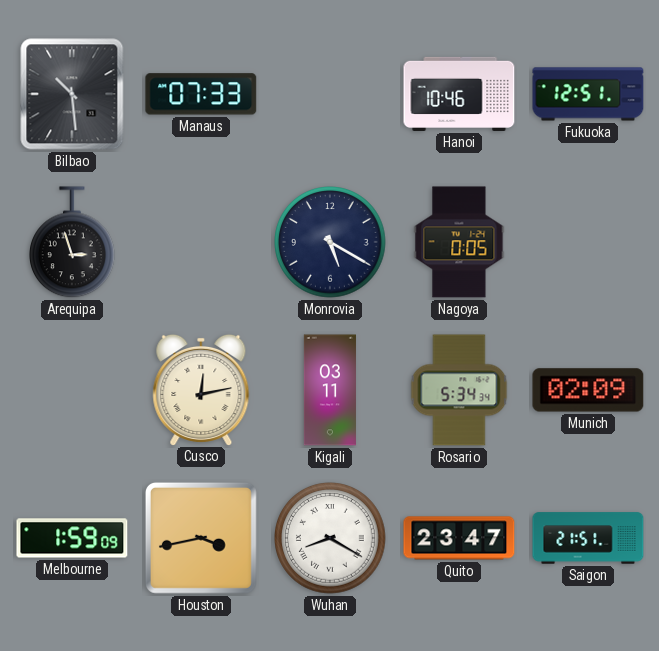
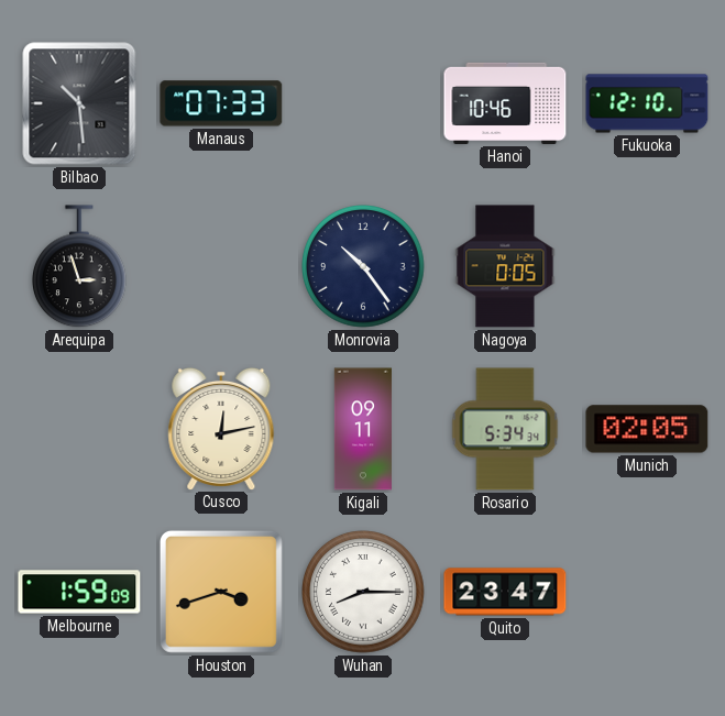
Fukuoka: 12:51 -> 12:10 (647, 103)
Monrovia: 5:20 -> 10:24 (363, 266)
Kigali: 03:11 -> 09:11 (363, 429)
Munich: 02:09 -> 02:05 (647, 429)
Houston: 3:43 -> 3:42 (221, 592)
Wuhan: 8:20 -> 8:15 (363, 592)
Saigon: 21:51 -> none (588, 538)
